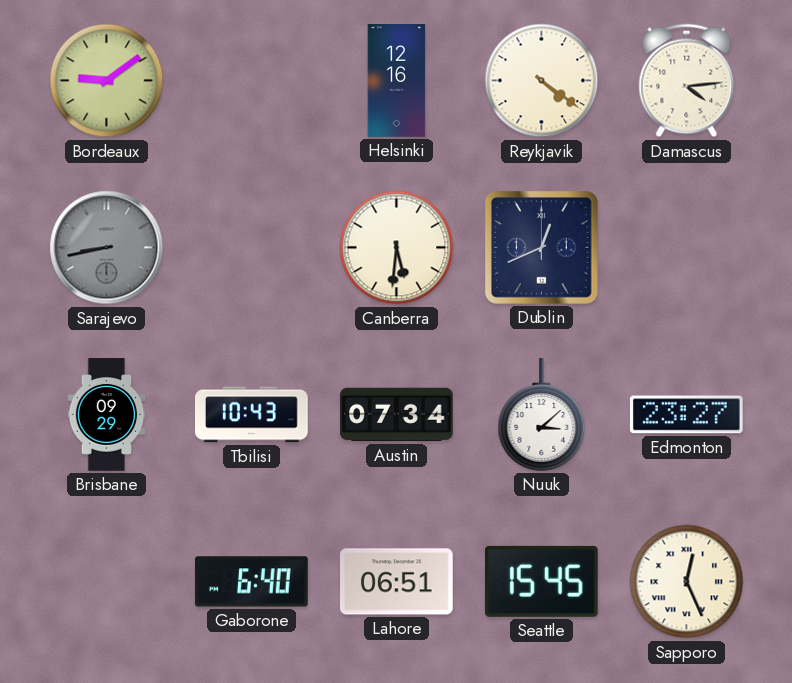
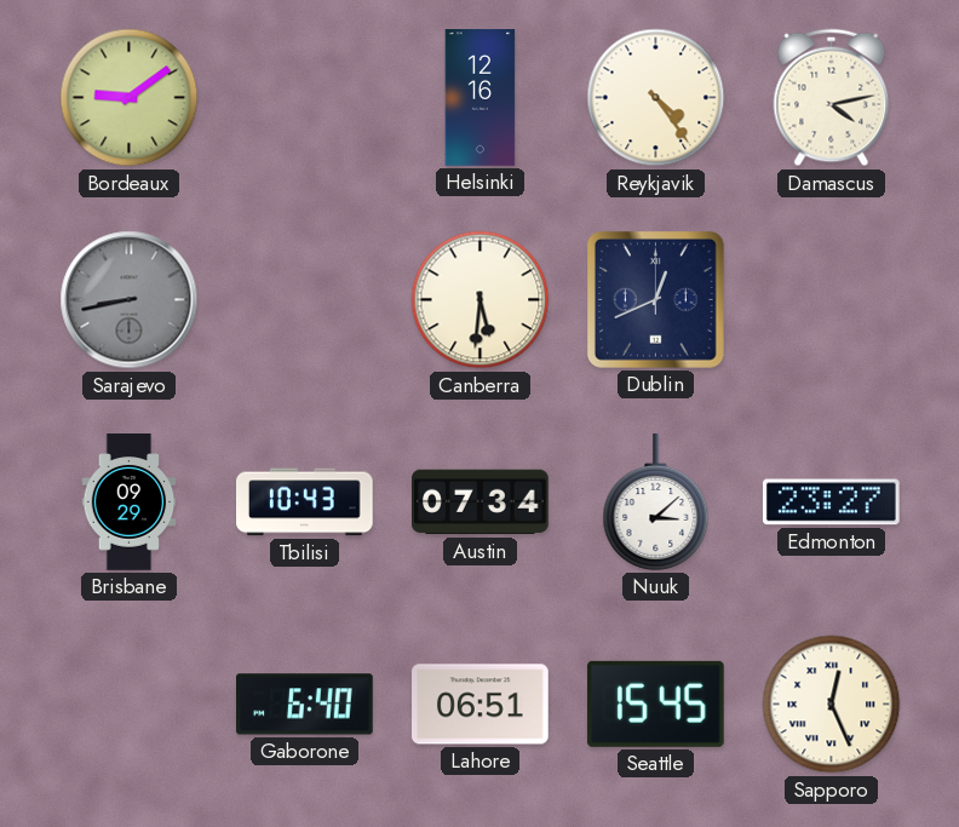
Reykjavik: 4:21 -> 4:24 (656, 98)
Damascus: 4:14 -> 4:13 (832, 98)
